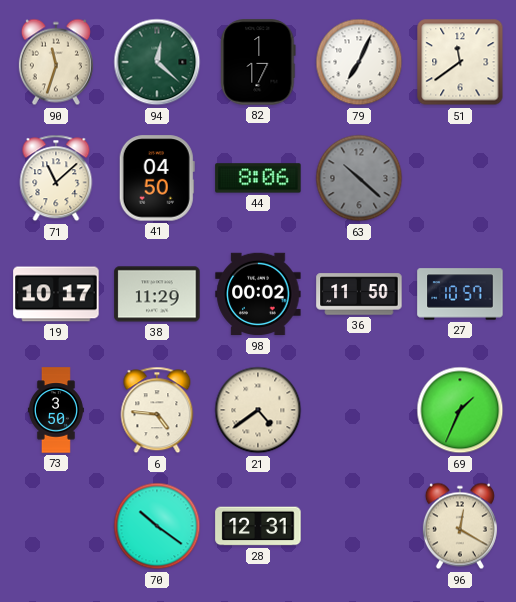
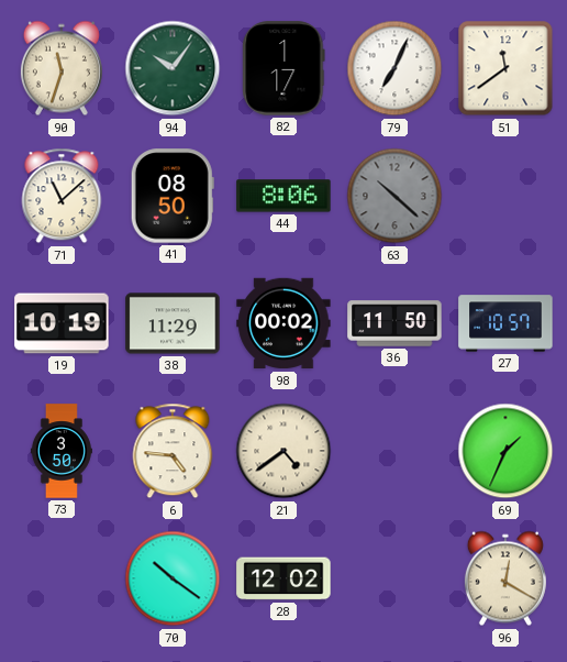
94: 12:22 -> 10:06 (173, 68)
41: 04:50 -> 08:50 (173, 196)
19: 10:17 -> 10:19 (62, 323)
28: 12:31 -> 12:02 (283, 578)
